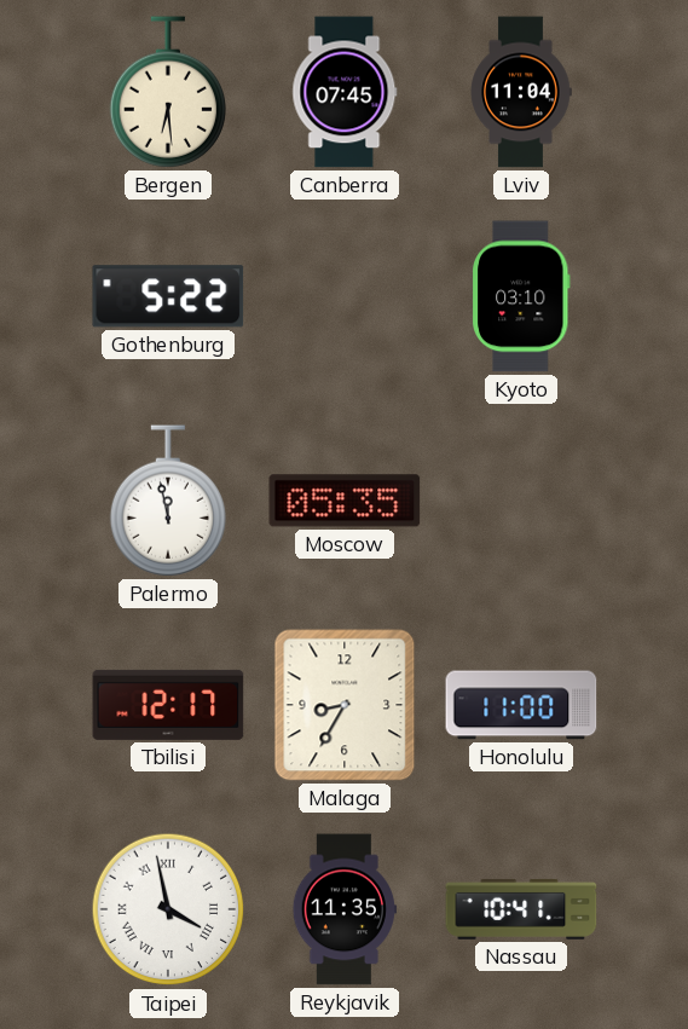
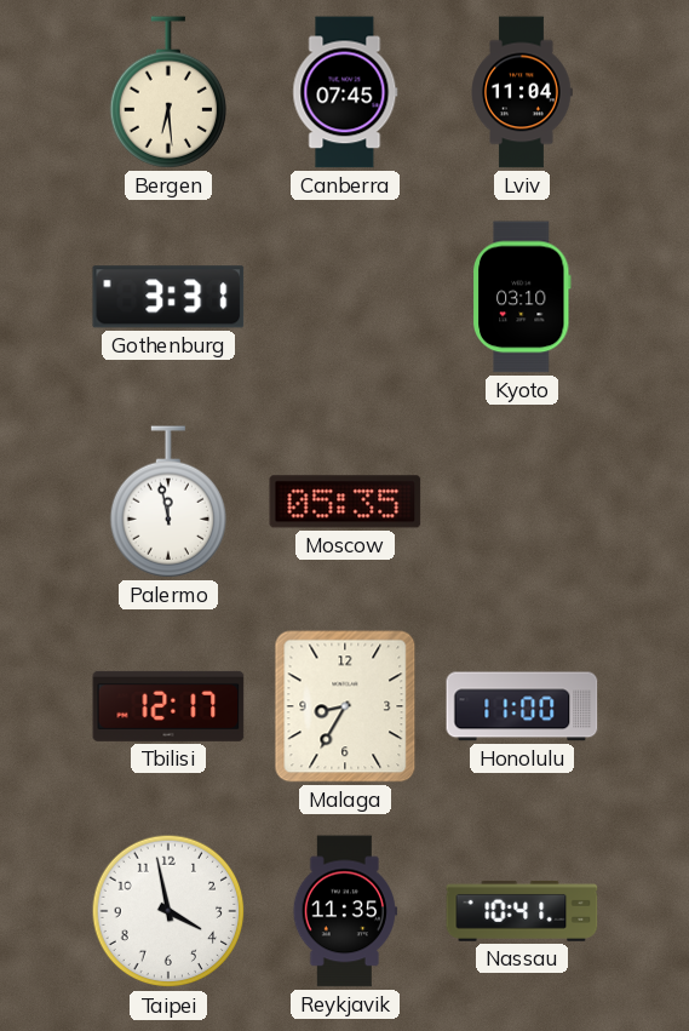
Gothenburg: 5:22 -> 3:31 (168, 297)
Taipei numerals: Roman -> Arabic (168, 911)
